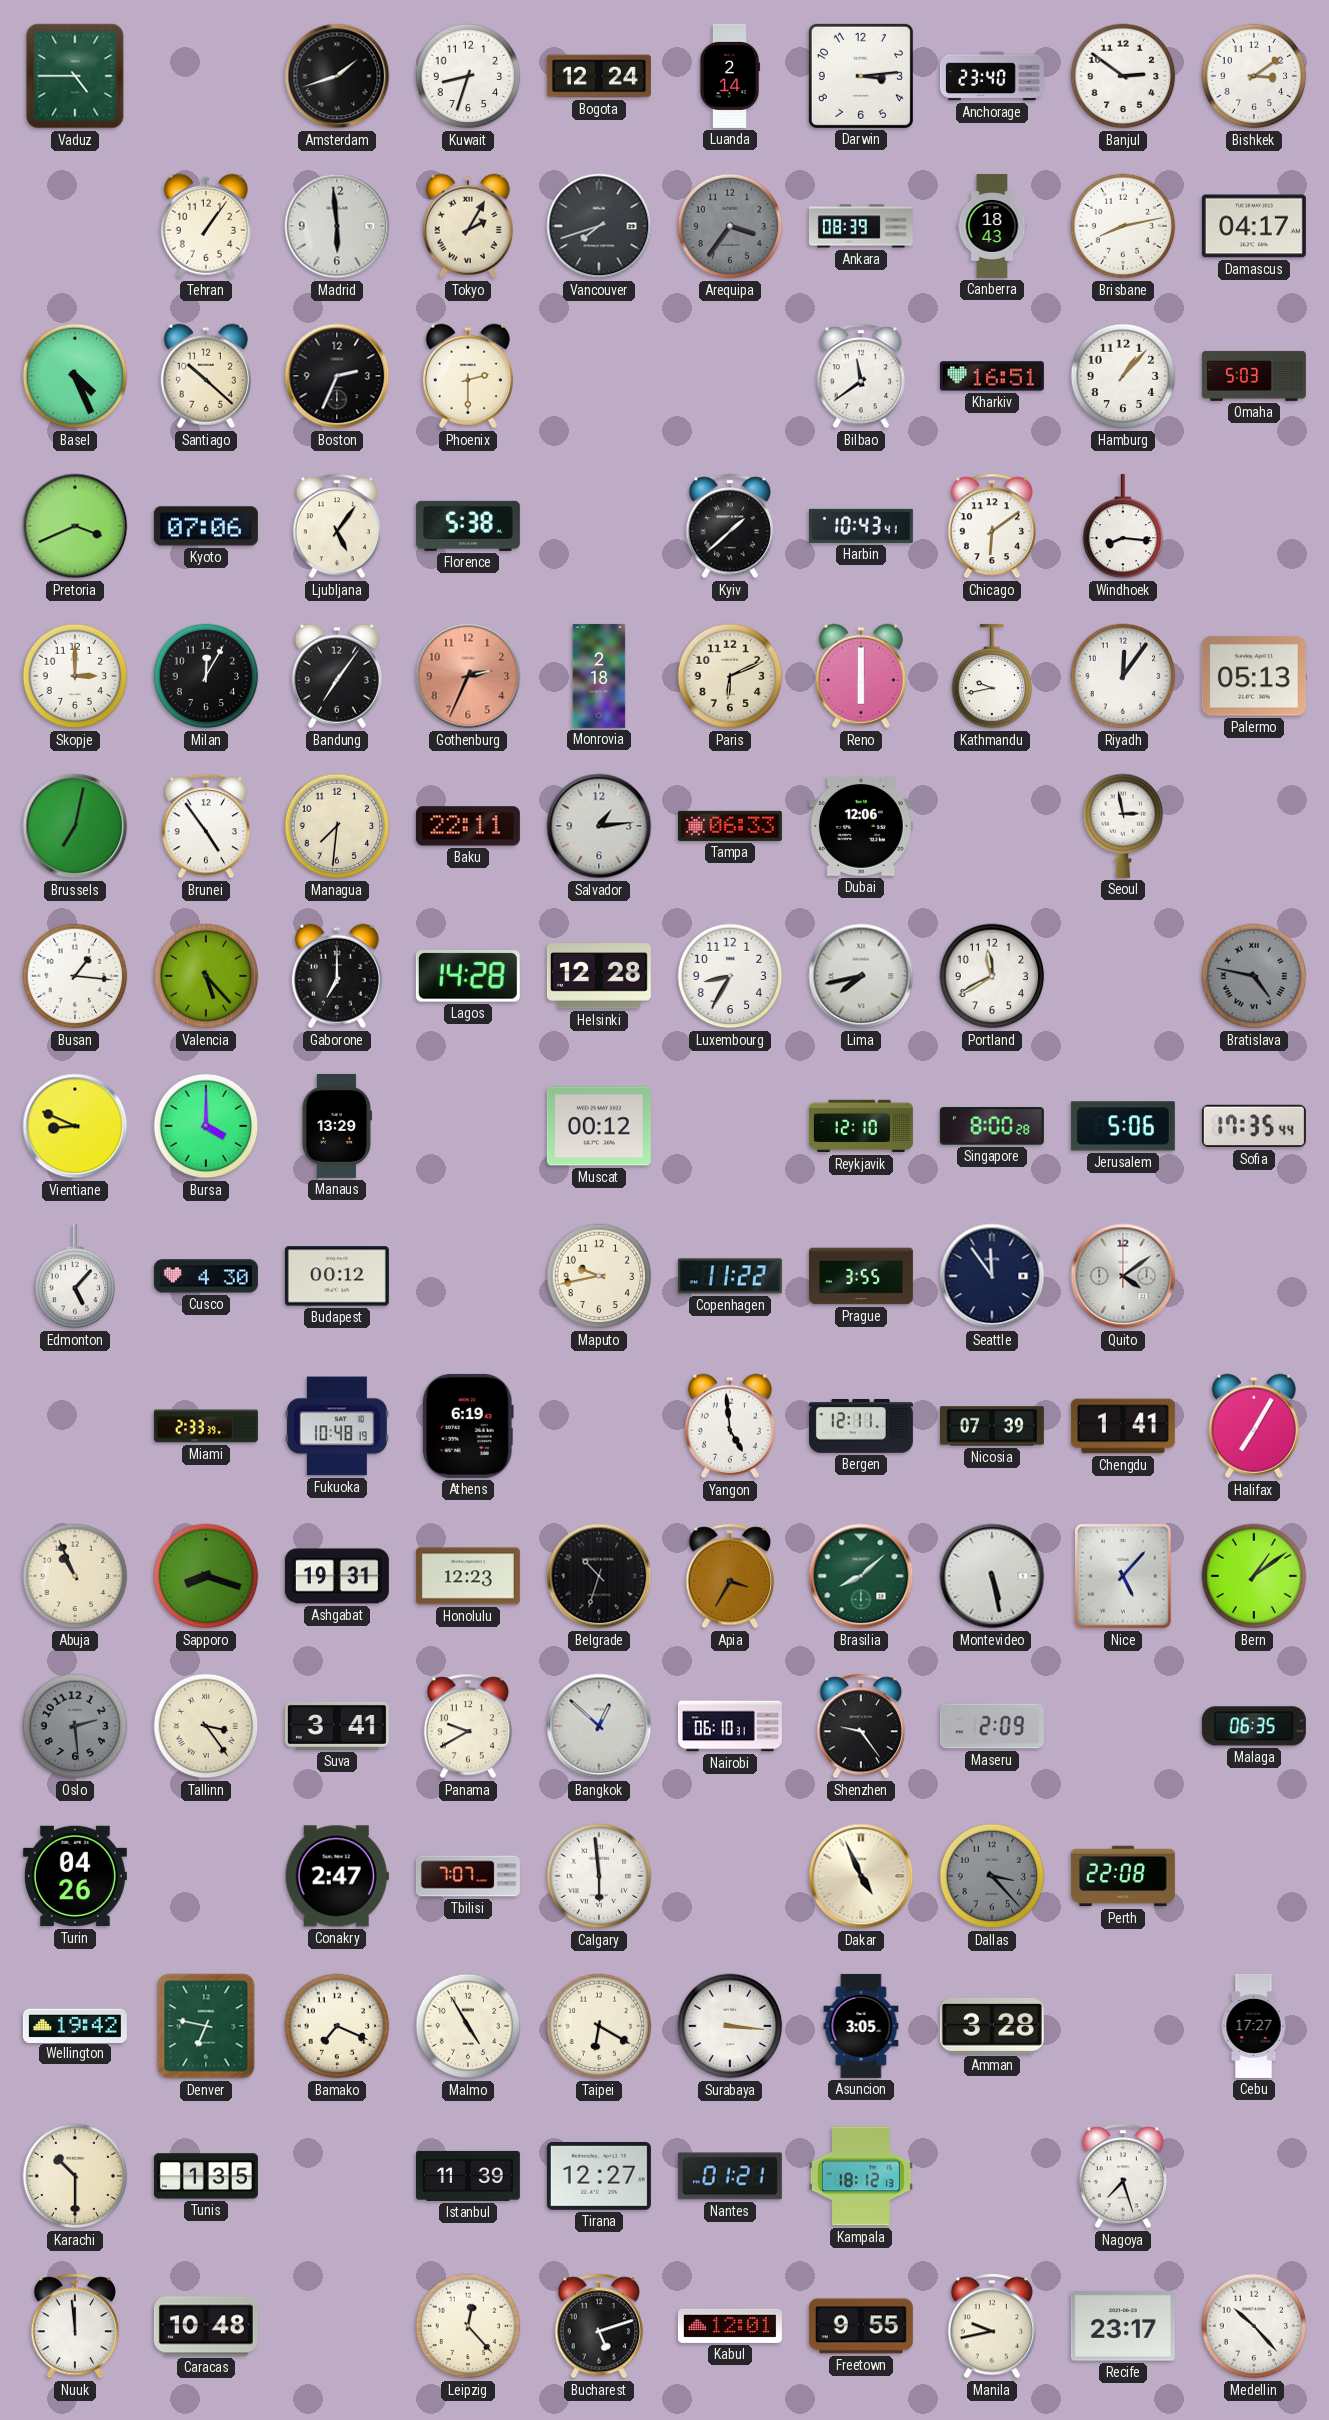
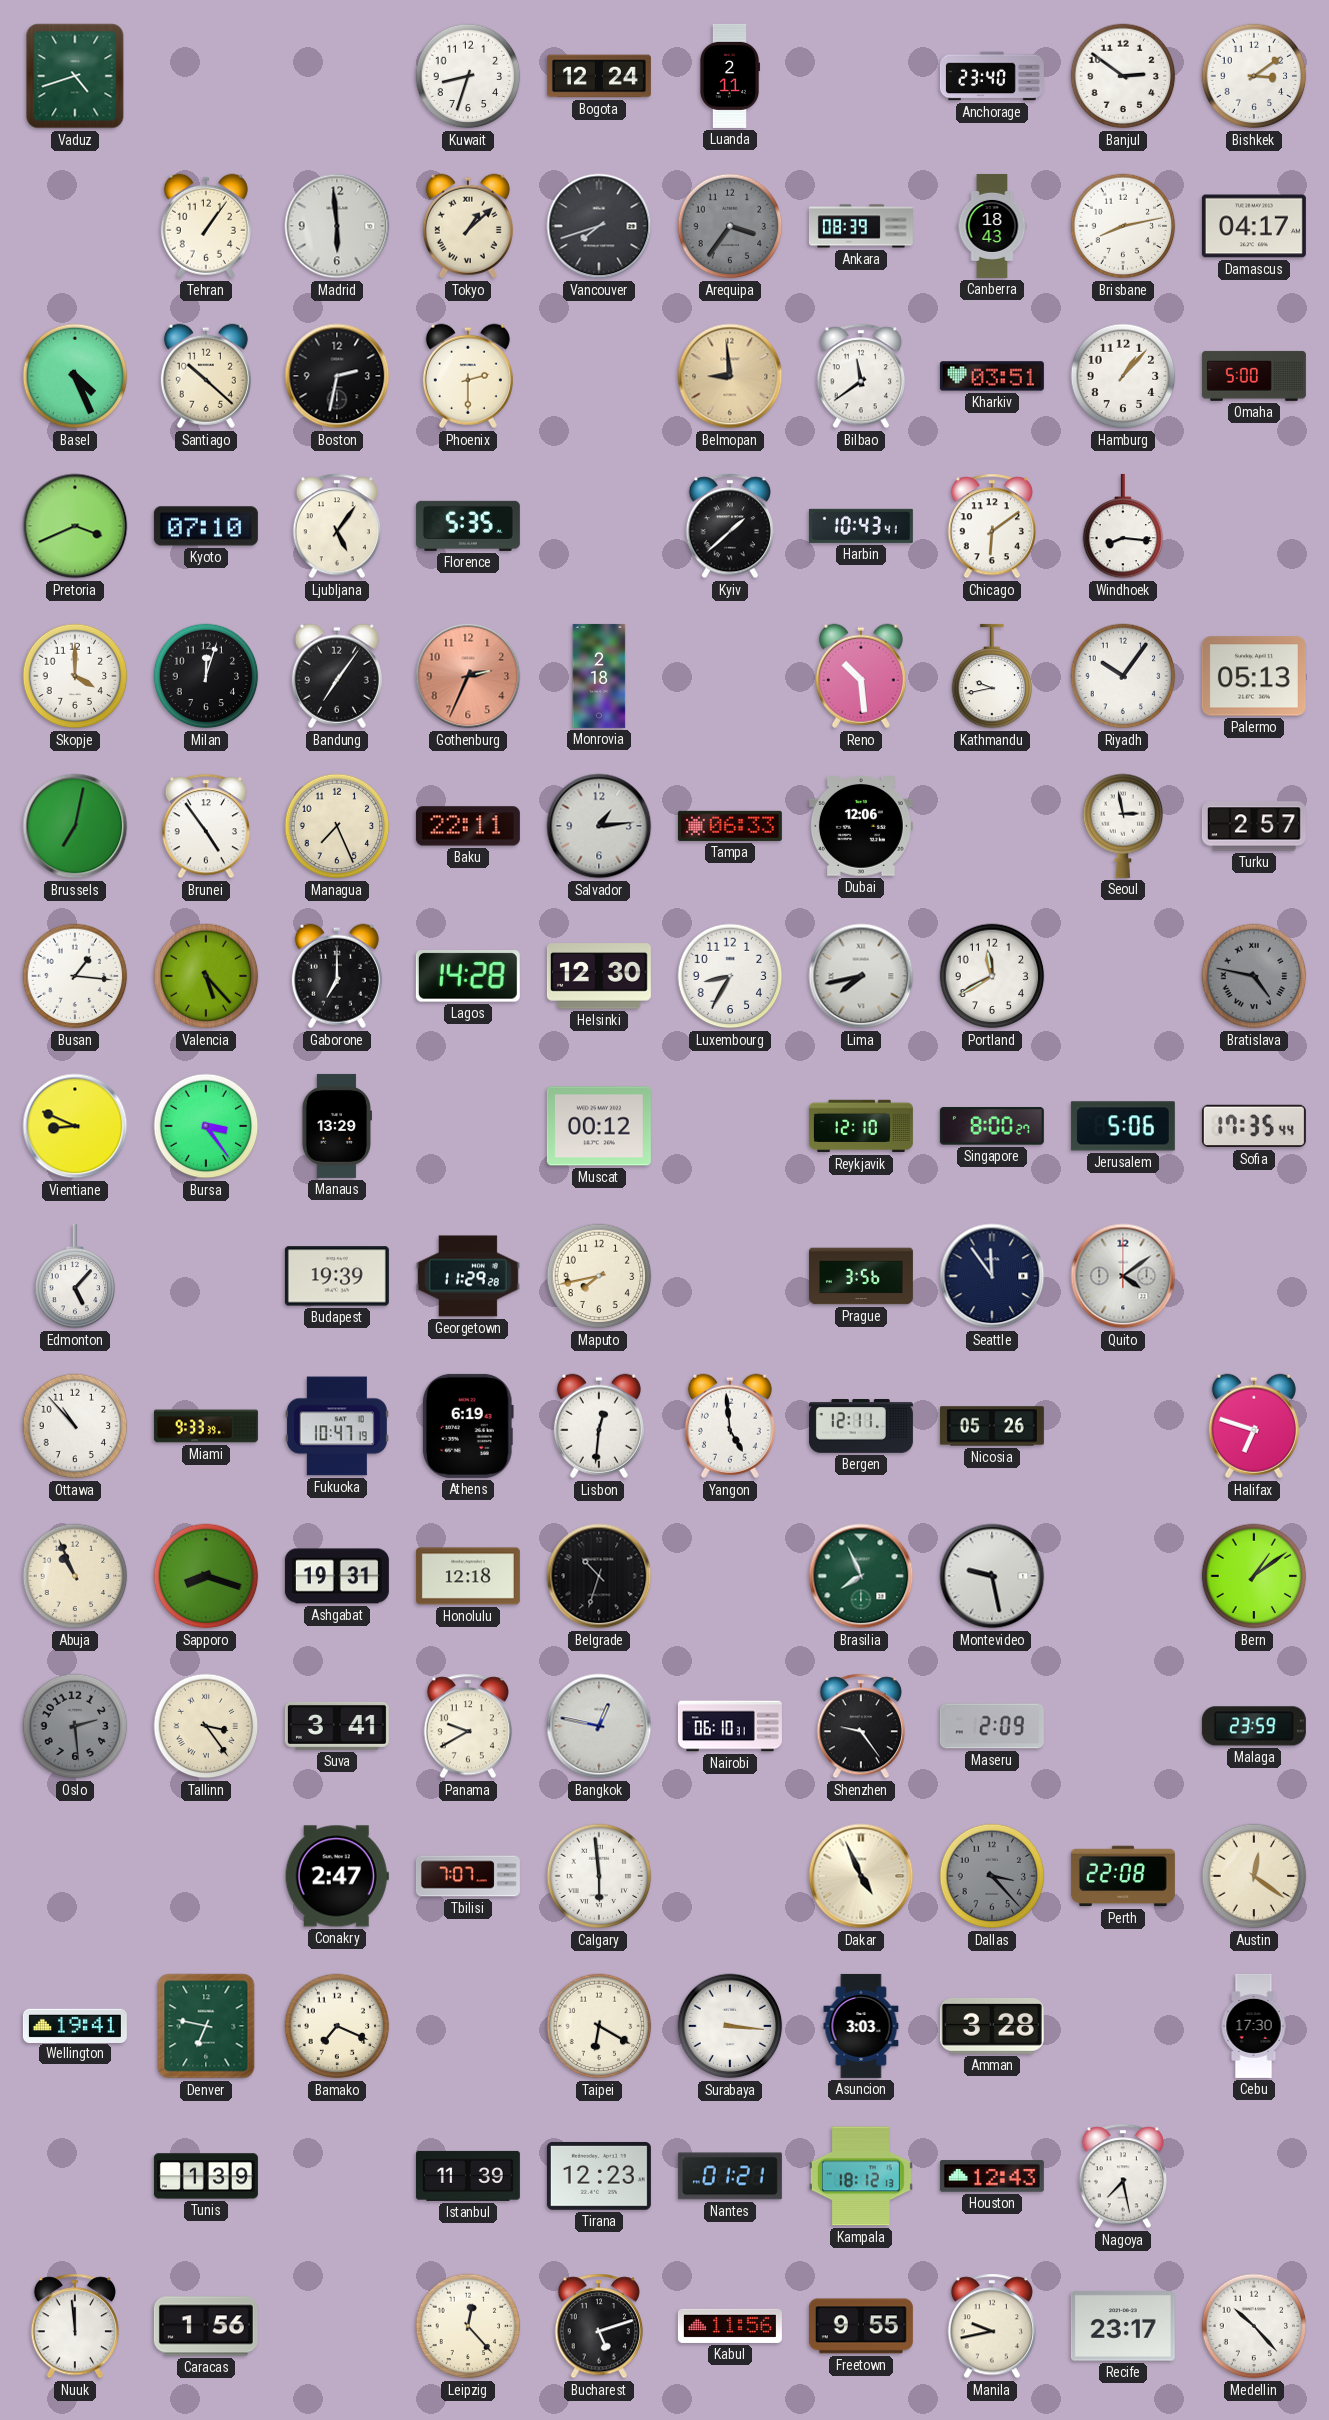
Vaduz: 4:45 -> 4:42 (75, 76)
Amsterdam: 1:42 -> none (337, 76)
Luanda: 2:14 -> 2:11 (729, 76)
Darwin: 3:14 -> none (861, 76)
Tokyo: 2:05 -> 1:08 (468, 226)
Boston: 2:34 -> 2:32 (337, 376)
Belmopan: none -> 8:59 (730, 376)
Kharkiv: 16:51 -> 03:51 (992, 376)
Omaha: 5:03 -> 5:00 (1254, 376)
Kyoto: 07:06 -> 07:10 (206, 526)
Florence: 5:38 -> 5:35 (468, 526)
Skopje: 3:00 -> 4:00 (75, 676)
Milan: 12:05 -> 12:03 (206, 676)
Paris: 6:11 -> none (730, 676)
Reno: 6:00 -> 10:29 (861, 676)
Riyadh: 12:06 -> 10:06 (1123, 676)
Managua: 7:31 -> 7:26 (337, 826)
Turku: none -> 2:57 (1254, 826)
Helsinki: 12:28 -> 12:30 (599, 976)
Bursa: 4:00 -> 3:24 (206, 1126)
Singapore: 8:00:28 -> 8:00:27 (992, 1126)
Cusco: 4:30 -> none (206, 1276)
Budapest: 00:12 -> 19:39 (337, 1276)
Georgetown: none -> 11:29 (468, 1276)
Maputo: 9:43 -> 7:43 (599, 1276)
Copenhagen: 11:22 -> none (730, 1276)
Prague: 3:55 -> 3:56 (861, 1276)
Ottawa: none -> 10:53 (75, 1426)
Miami: 2:33 -> 9:33 (206, 1426)
Fukuoka: 10:48 -> 10:47 (337, 1426)
Lisbon: none -> 12:31 (599, 1426)
Nicosia: 07:39 -> 05:26 (992, 1426)
Chengdu: 1:41 -> none (1123, 1426)
Halifax: 7:05 -> 6:48 (1254, 1426)
Honolulu: 12:23 -> 12:18 (468, 1576)
Apia: 3:35 -> none (729, 1576)
Brasilia: 8:08 -> 7:56 (861, 1576)
Montevideo: 5:28 -> 9:28 (992, 1576)
Nice: 5:07 -> none (1123, 1577)
Bangkok: 12:52 -> 12:47 (599, 1726)
Malaga: 06:35 -> 23:59 (1254, 1726)
Turin: 04:26 -> none (75, 1876)
Austin: none -> 12:21 (1254, 1876)
Wellington: 19:42 -> 19:41 (75, 2025)
Malmo: 4:55 -> none (468, 2026)
Asuncion: 3:05 -> 3:03 (861, 2026)
Cebu: 17:27 -> 17:30 (1254, 2026)
Karachi: 10:30 -> none (75, 2176)
Tunis: 1:35 -> 1:39 (206, 2176)
Tirana: 12:27 -> 12:23 (599, 2176)
Houston: none -> 12:43 (992, 2176)
Nagoya: 7:27 -> 7:28 (1122, 2176)
Caracas: 10:48 -> 1:56 (206, 2326)
Kabul: 12:01 -> 11:56 (730, 2326)
